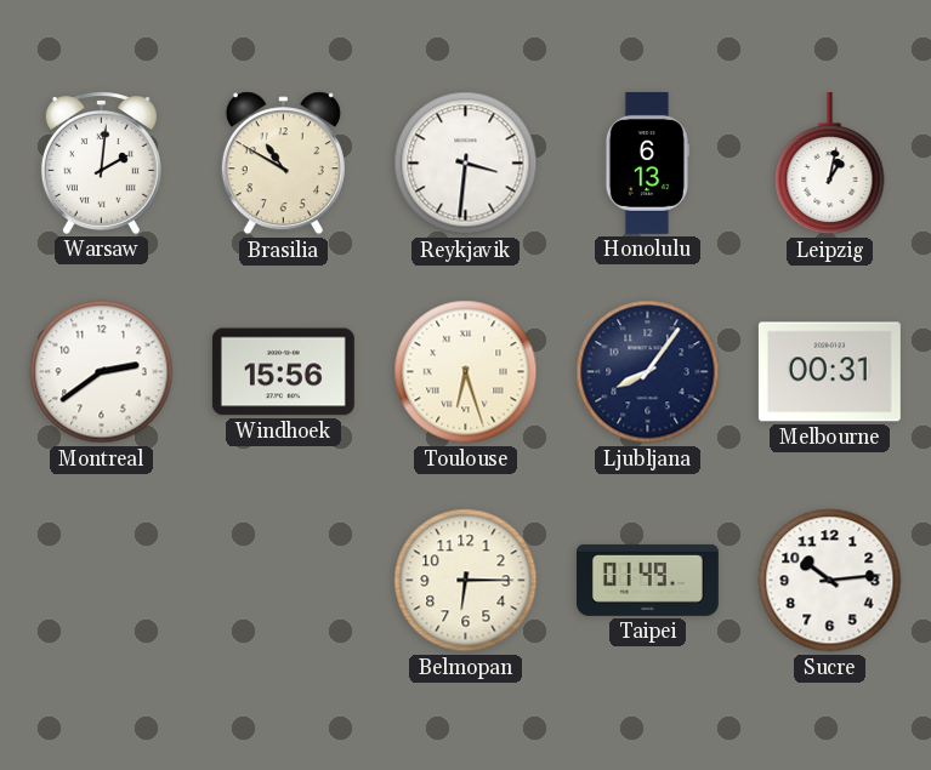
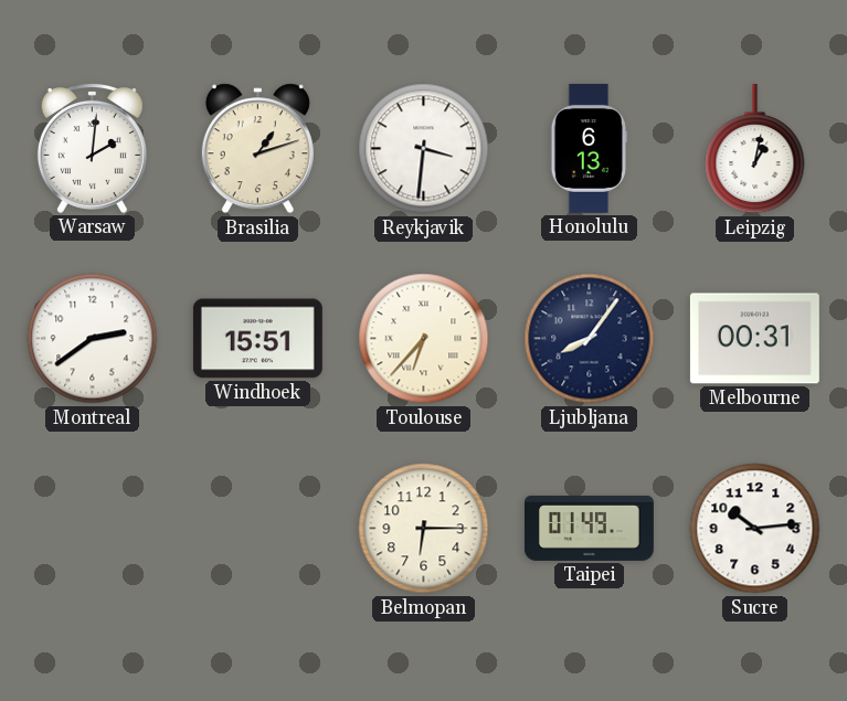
Brasilia: 10:50 -> 1:12 (257, 149)
Windhoek: 15:56 -> 15:51 (257, 339)
Toulouse: 6:27 -> 6:37 (424, 339)
